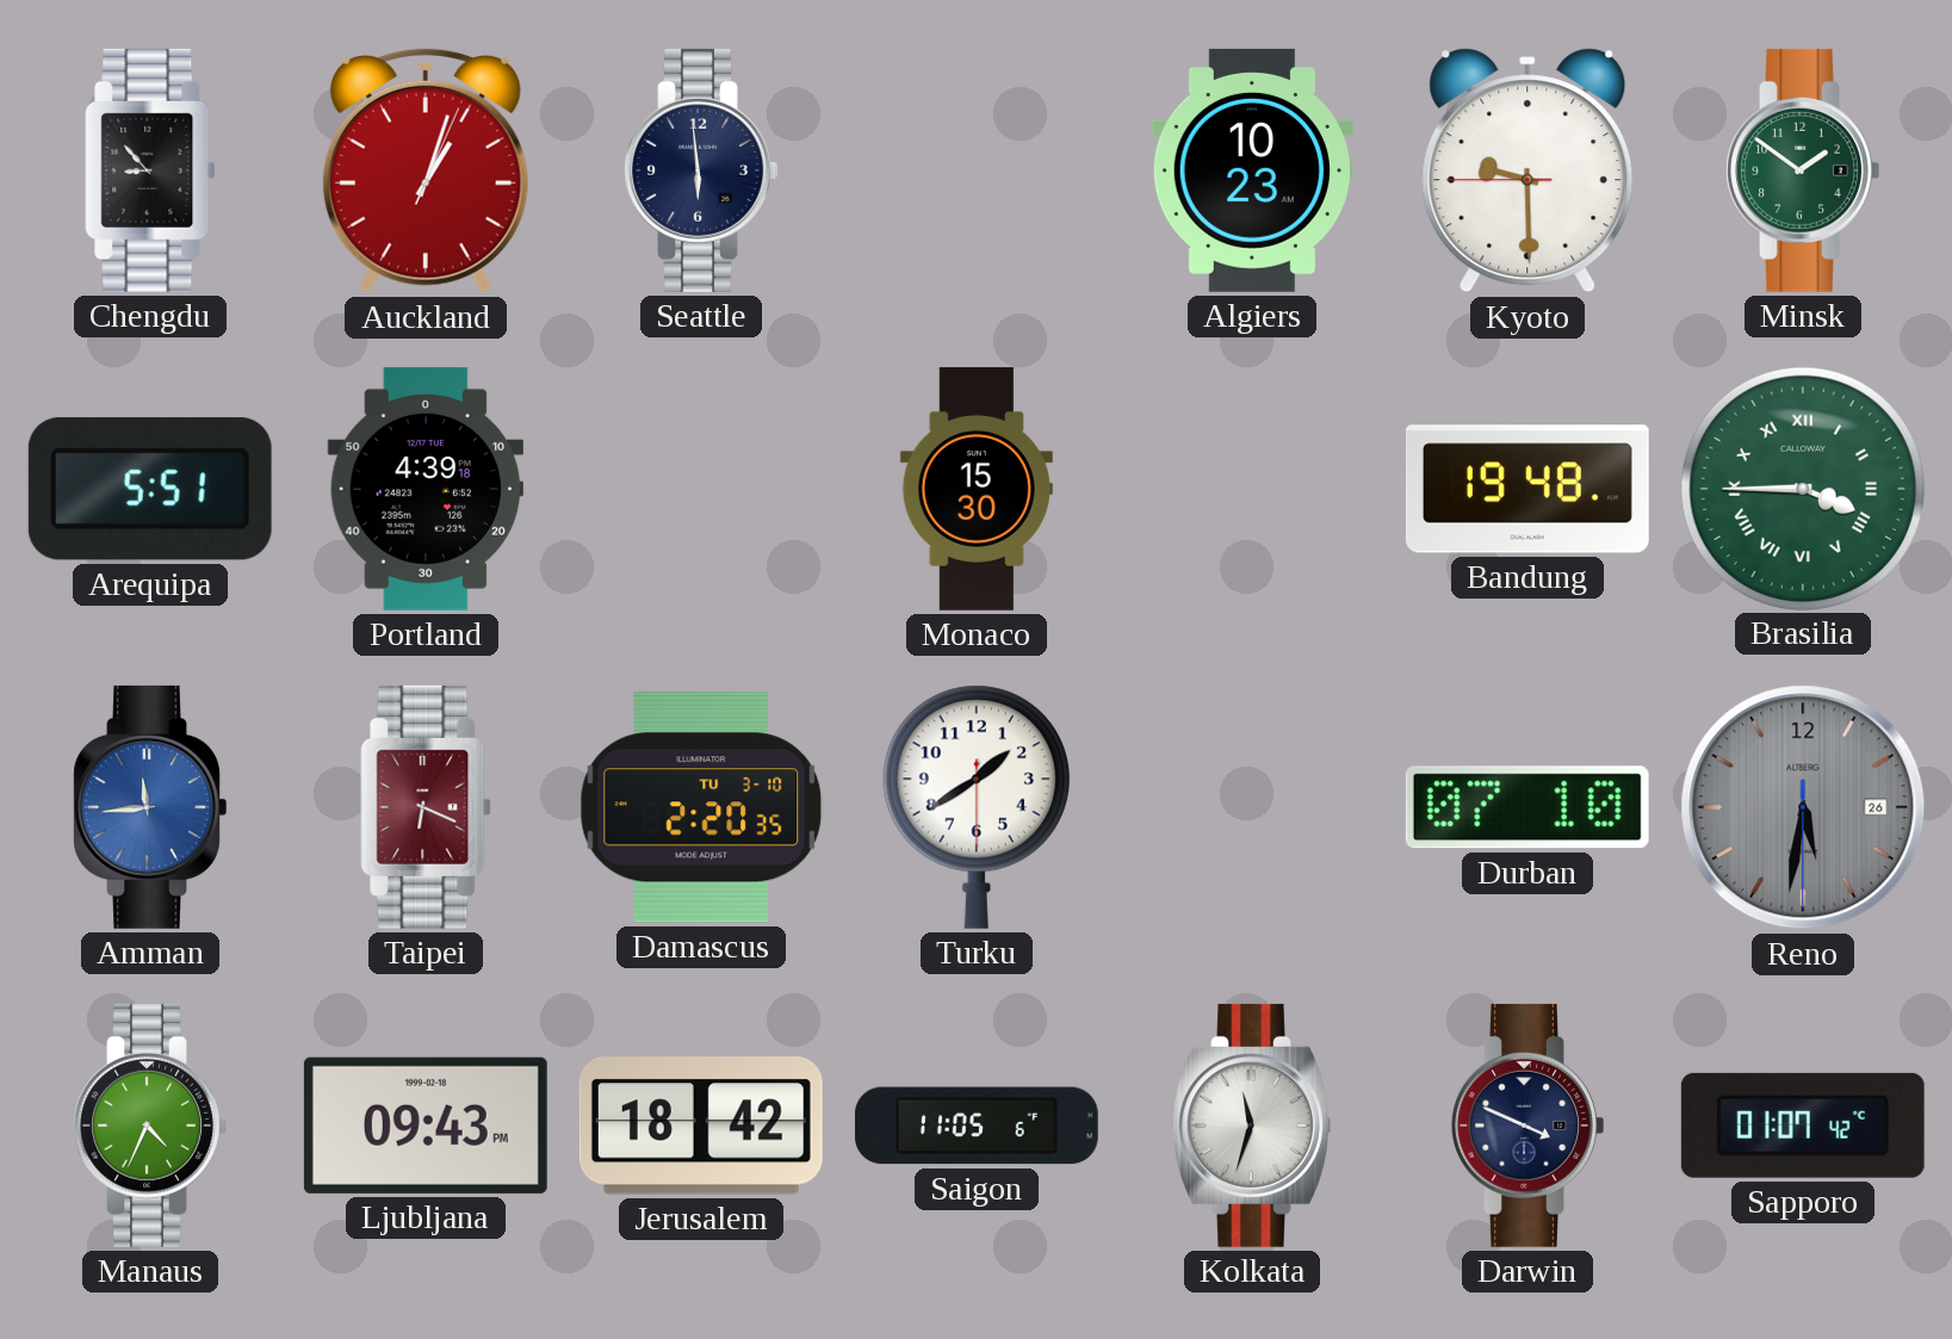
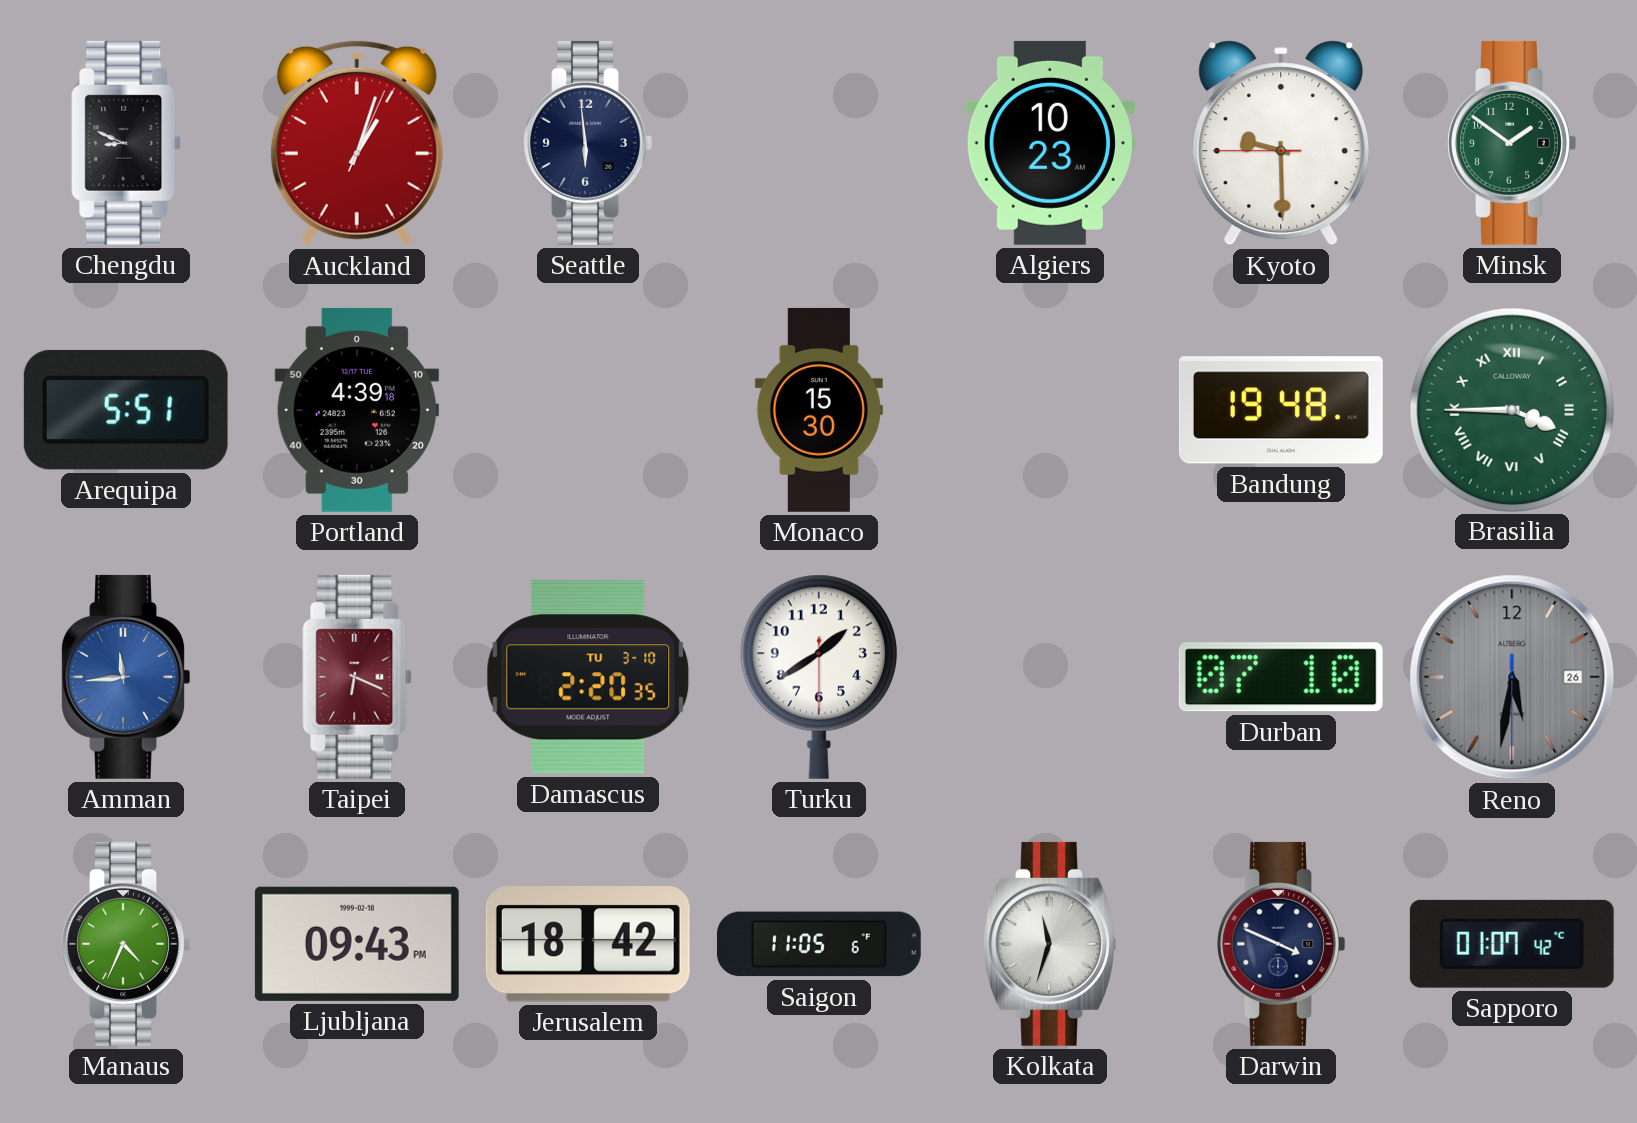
Chengdu: 8:53 -> 8:49 (126, 143)
